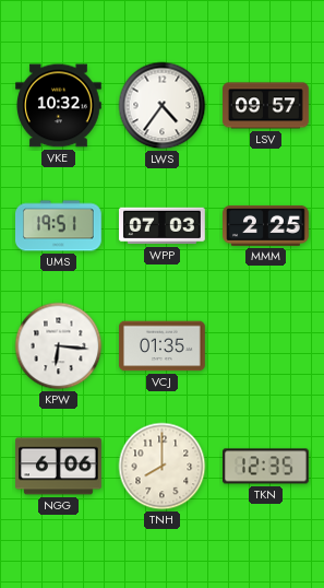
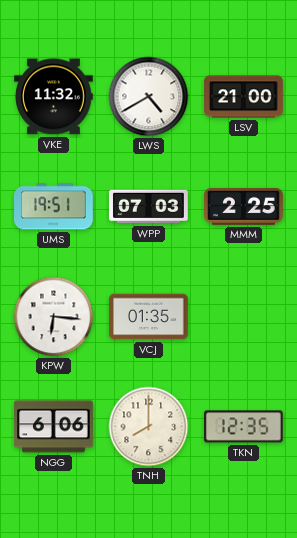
VKE: 10:32 -> 11:32 (54, 97)
LWS: 4:36 -> 4:40 (149, 97)
LSV: 09:57 -> 21:00 (244, 97)
